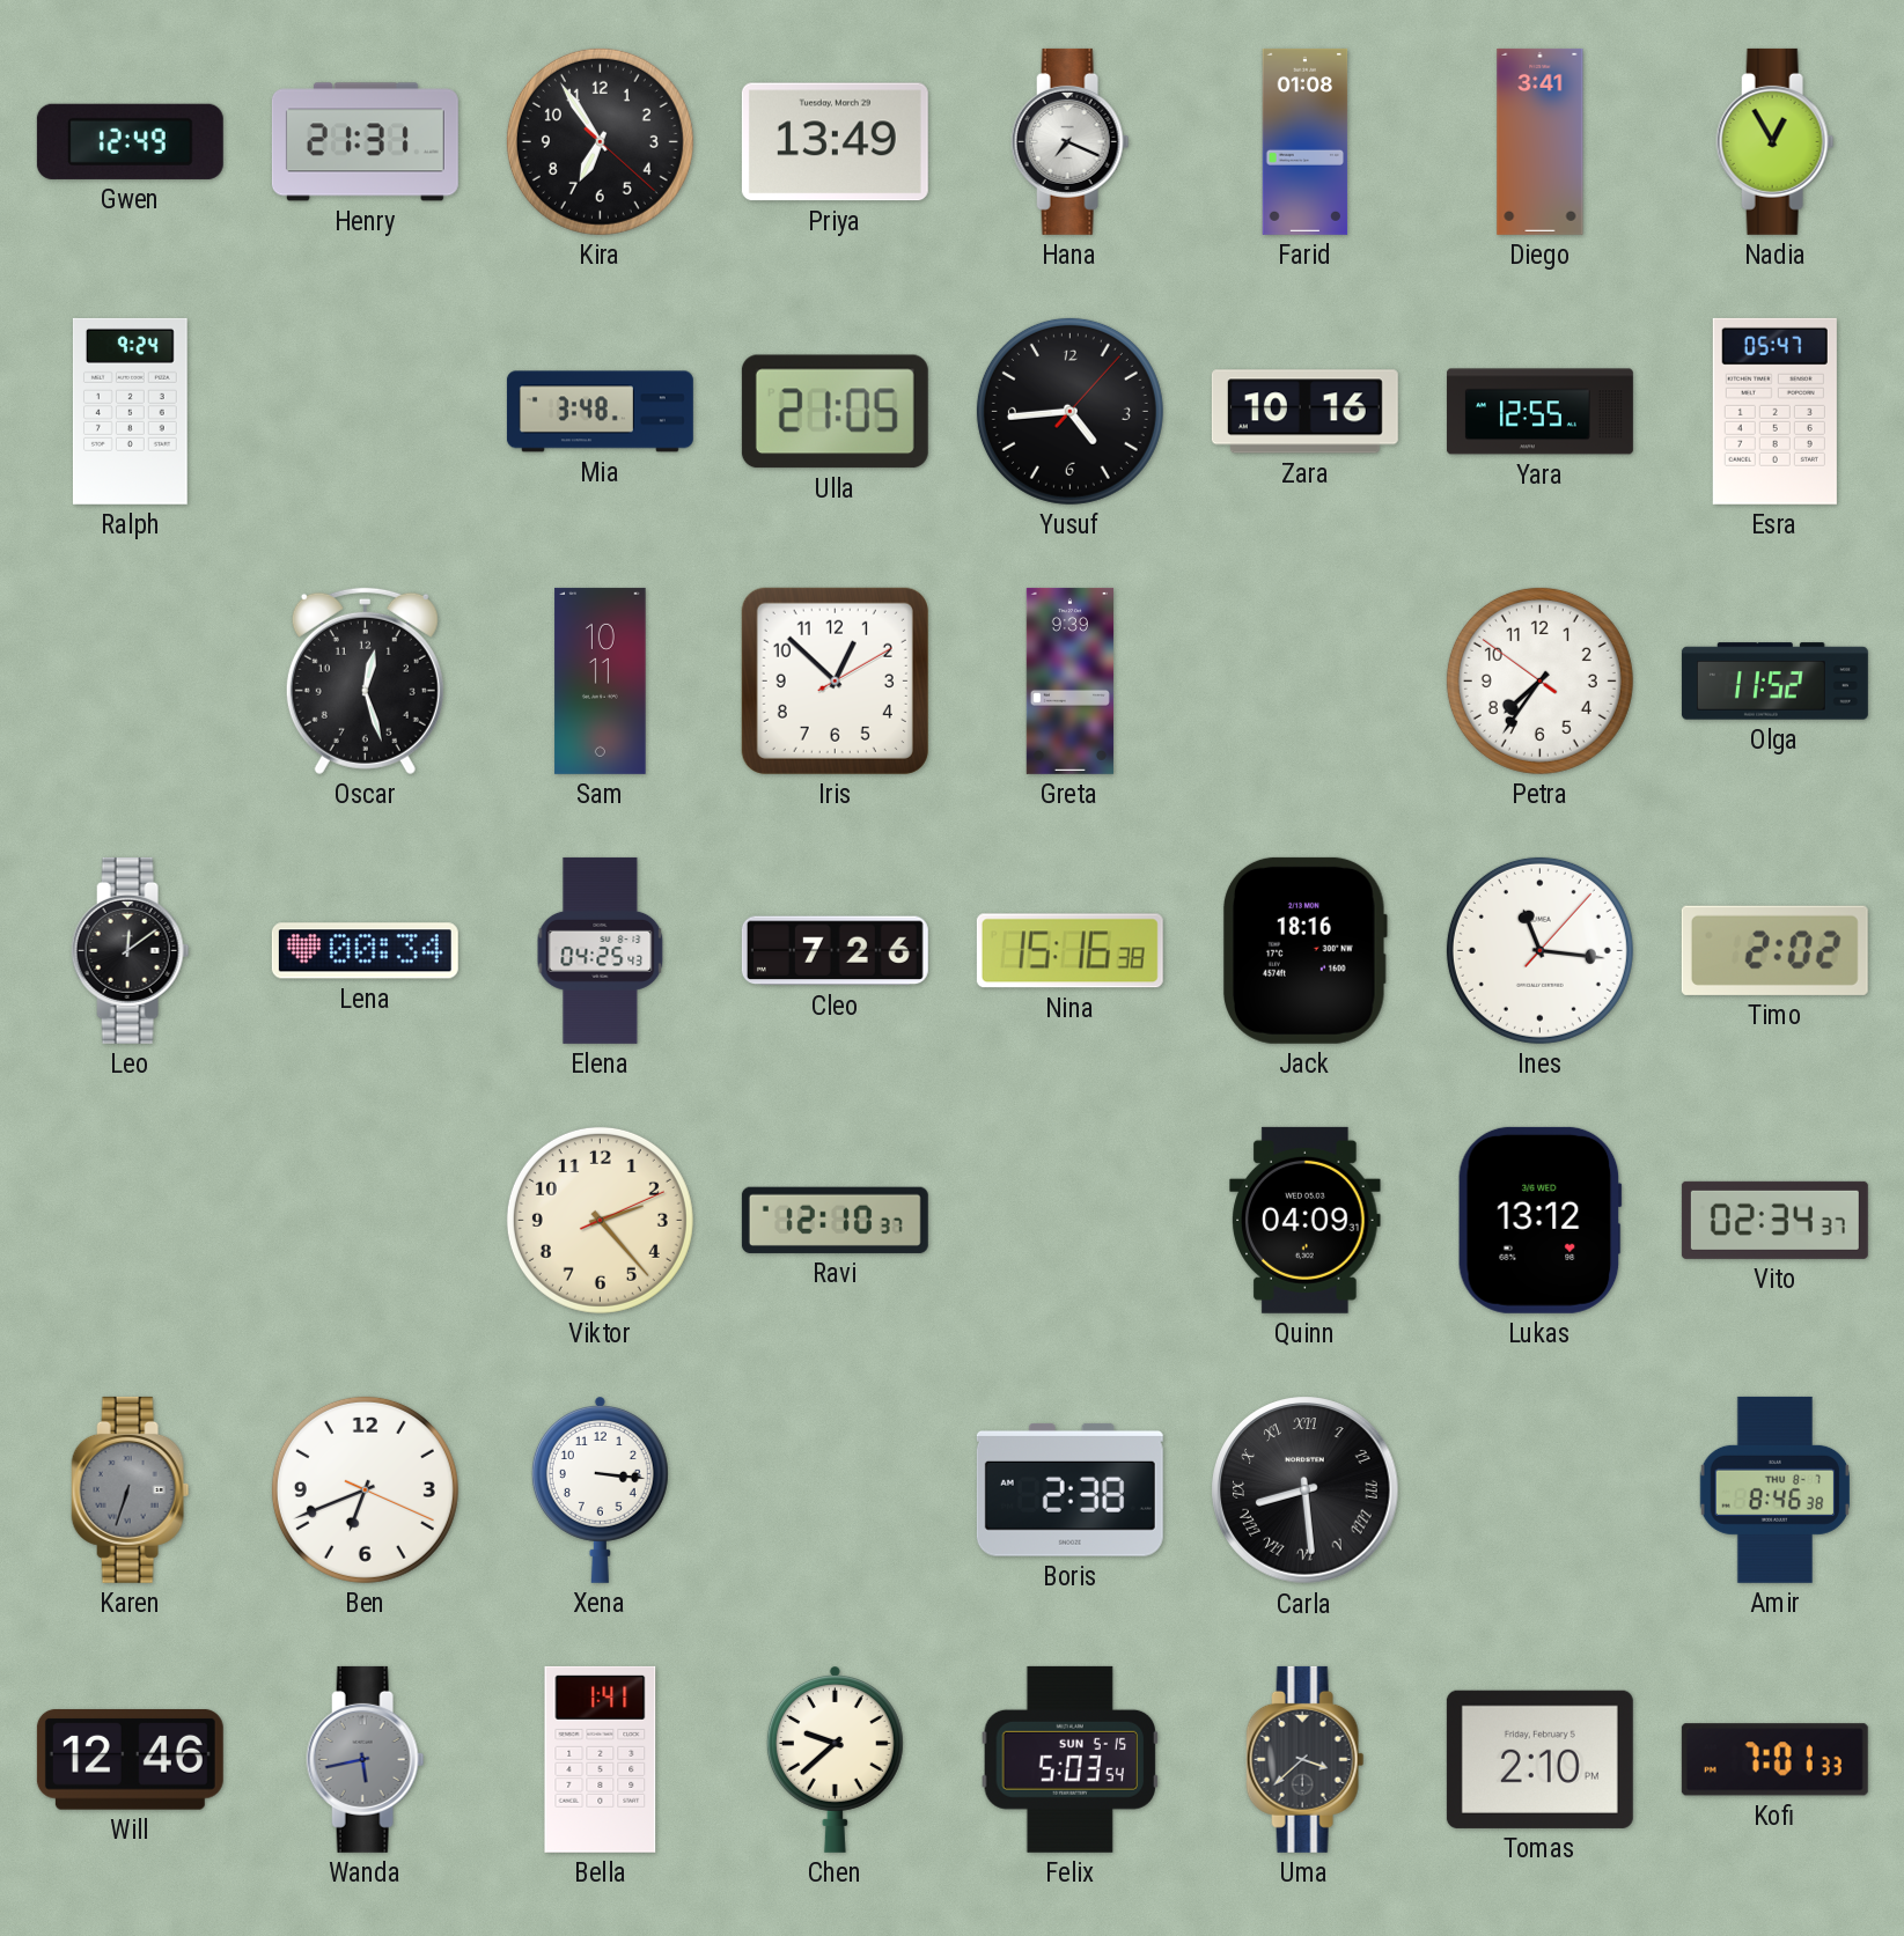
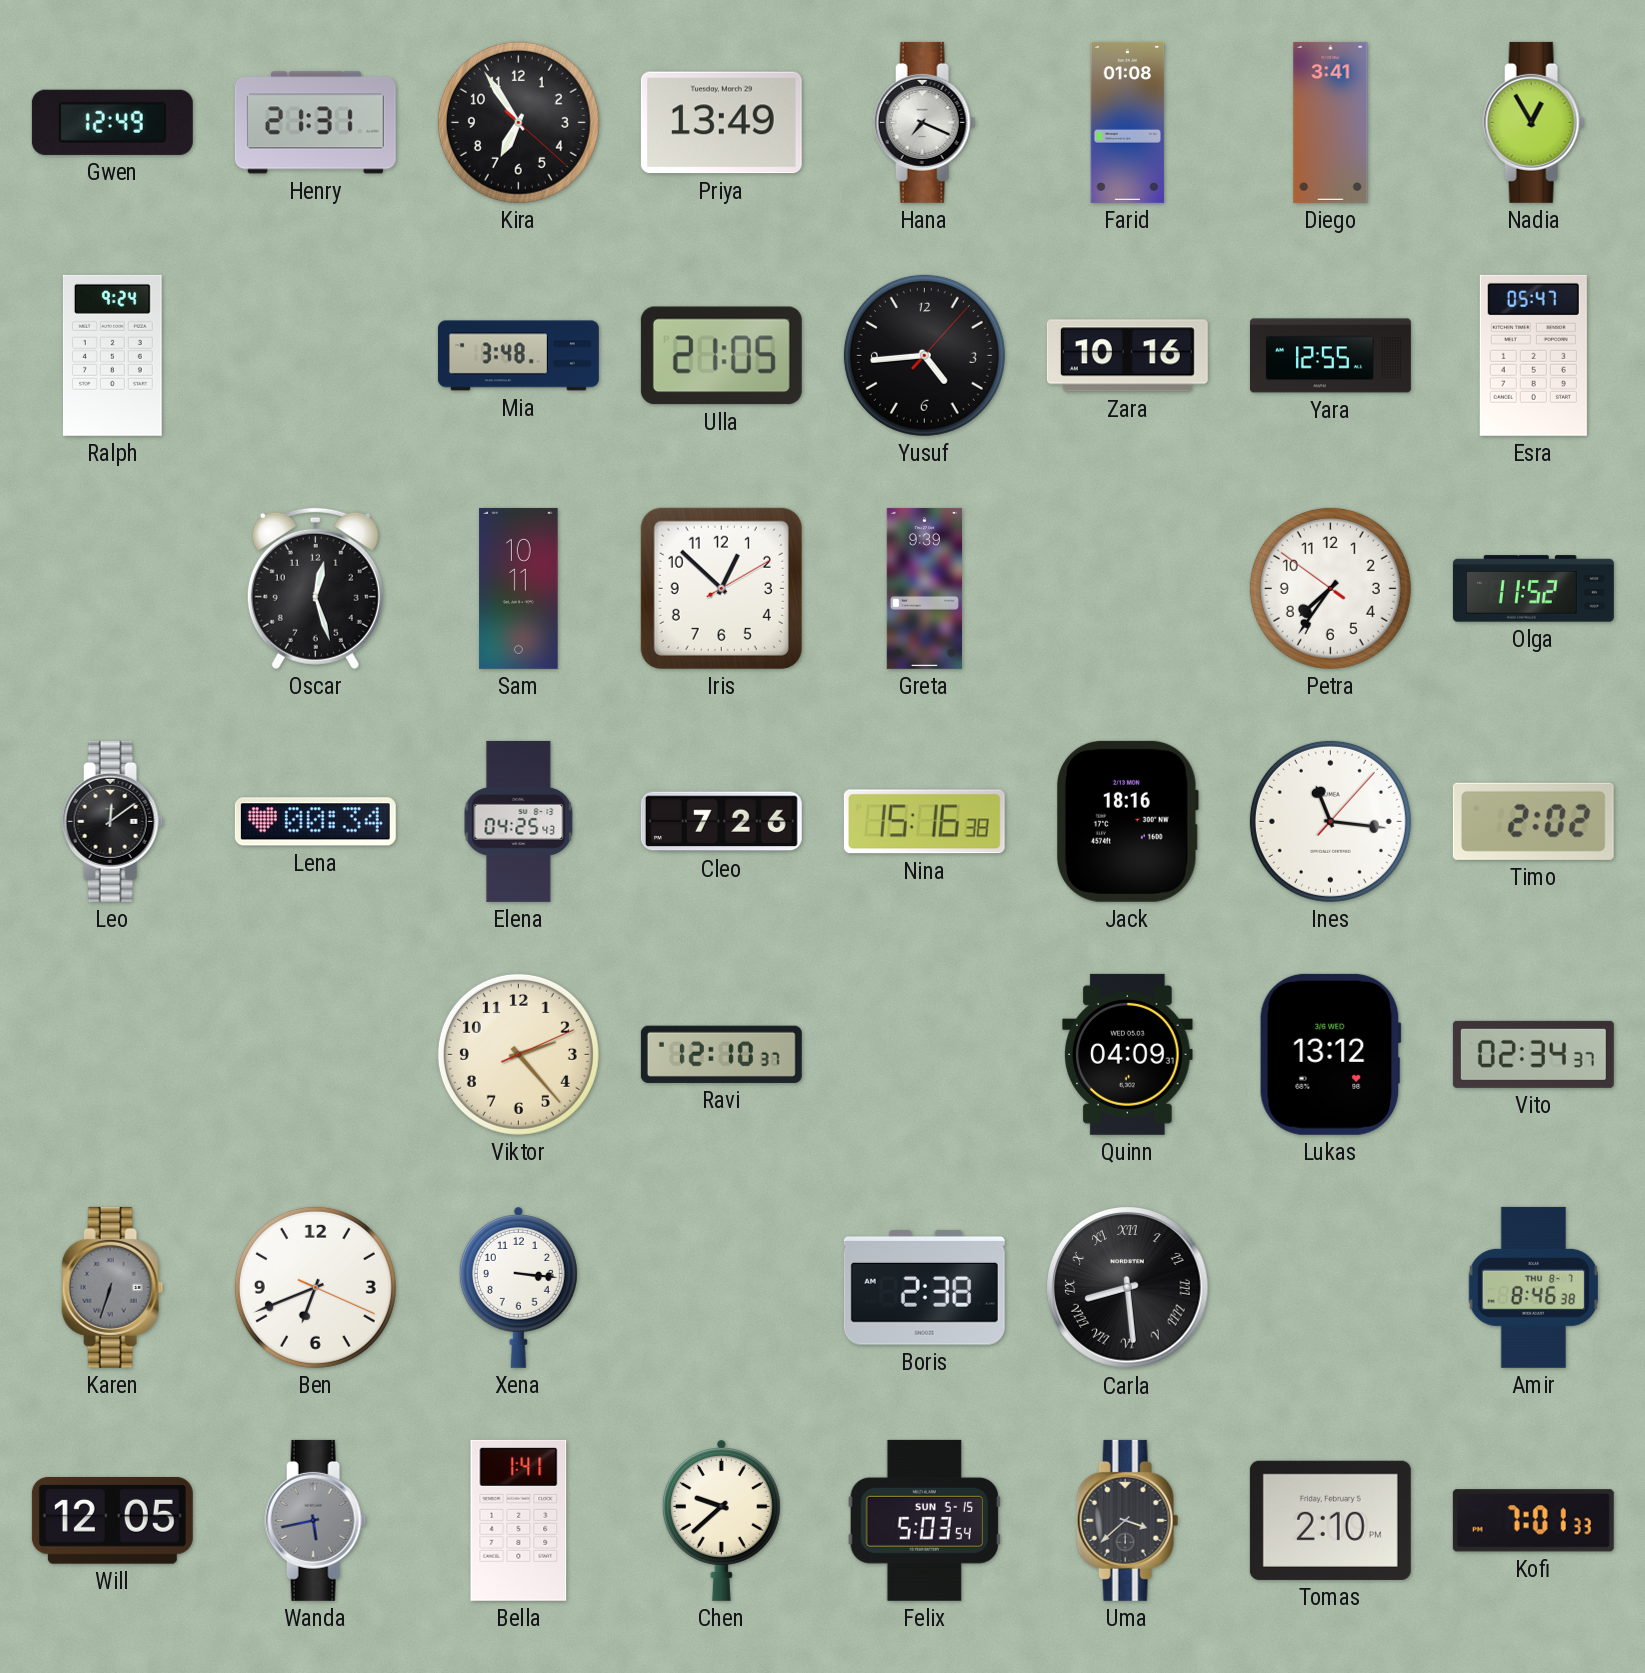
Will: 12:46 -> 12:05 (112, 1521)
